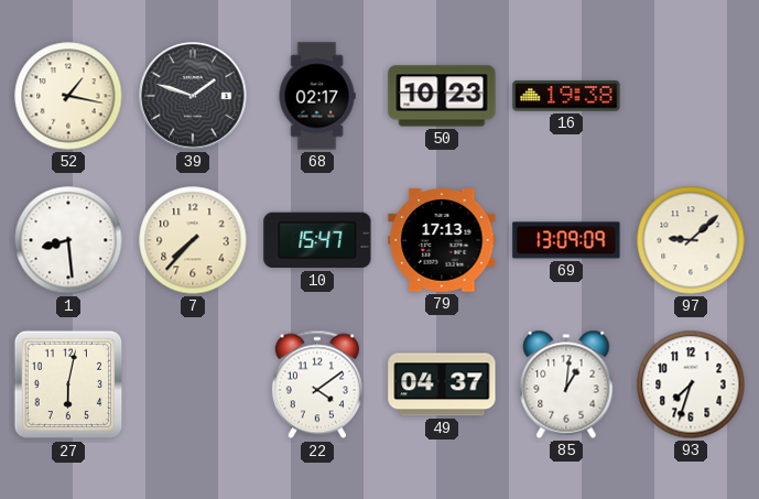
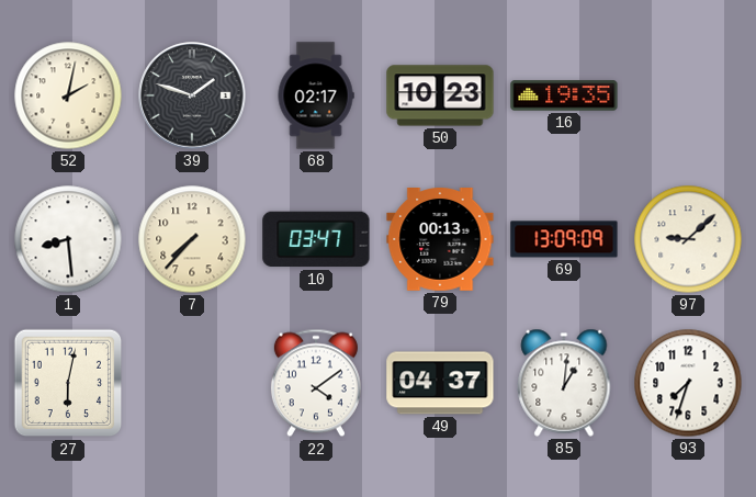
52: 1:17 -> 2:02 (68, 95)
16: 19:38 -> 19:35 (564, 95)
10: 15:47 -> 03:47 (316, 239)
79: 17:13 -> 00:13 (440, 240)
